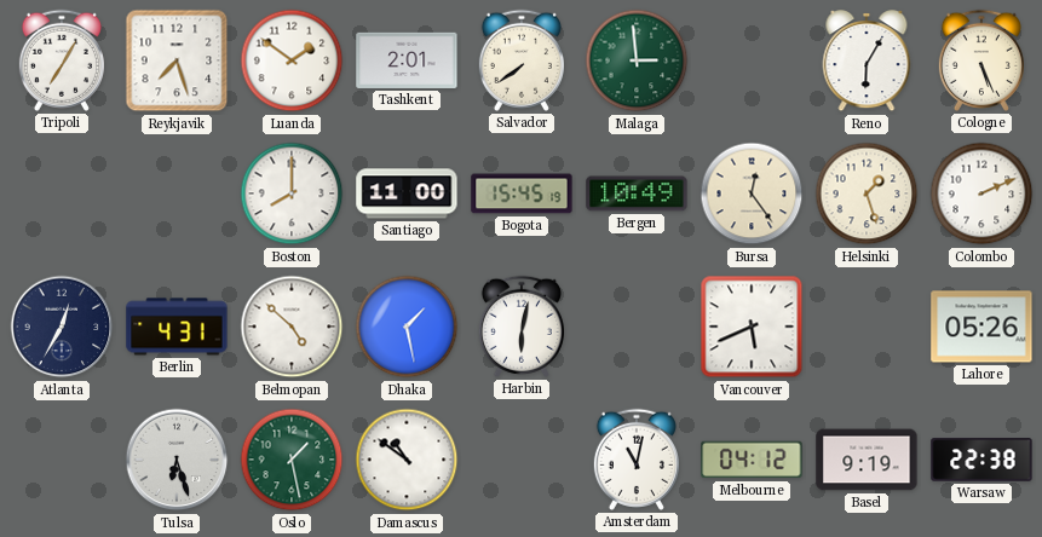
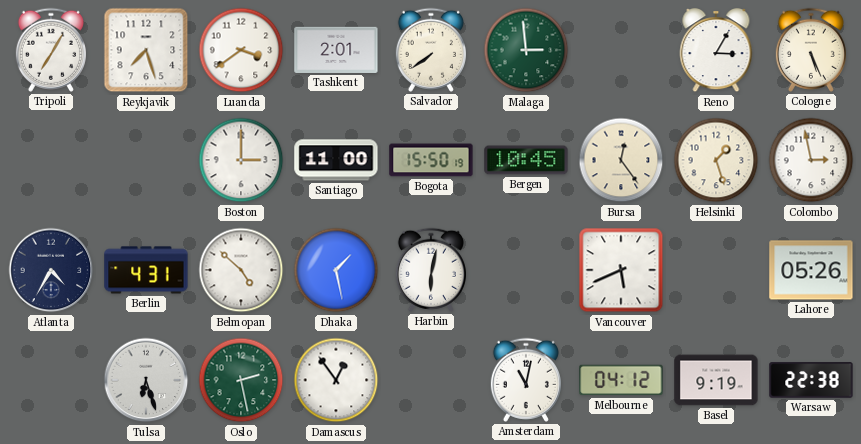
Luanda: 1:51 -> 3:39 (241, 50)
Reno: 6:05 -> 3:05 (716, 51)
Boston: 8:00 -> 3:00 (241, 160)
Bogota: 15:45 -> 15:50 (431, 160)
Bergen: 10:49 -> 10:45 (526, 160)
Colombo: 2:11 -> 2:58 (811, 160)
Atlanta: 12:35 -> 4:35 (51, 270)
Oslo: 1:28 -> 2:28 (241, 380)
Damascus: 10:51 -> 12:54 (336, 380)
